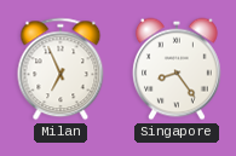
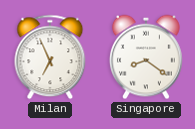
Singapore: 8:24 -> 8:21 (146, 57)
